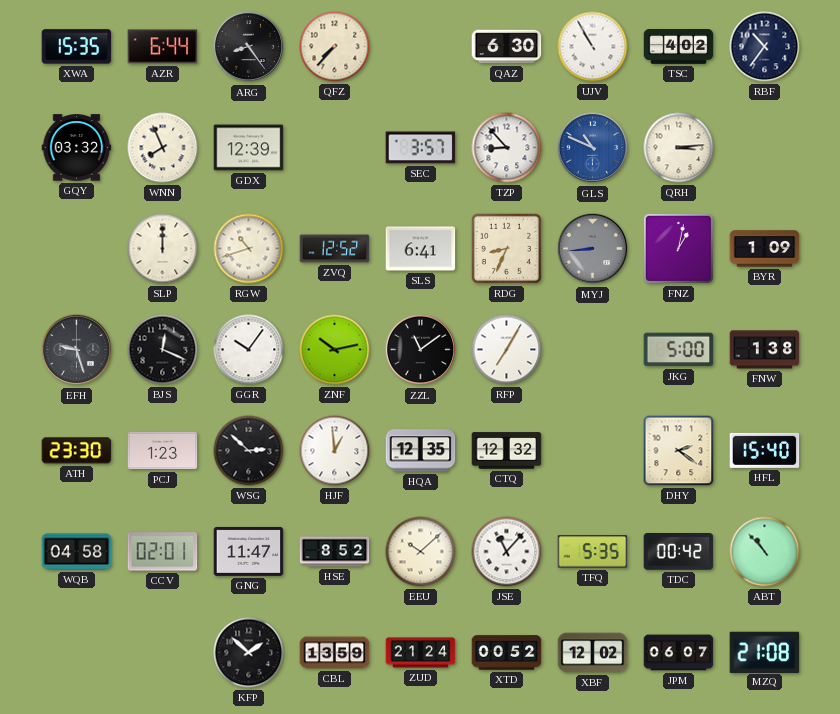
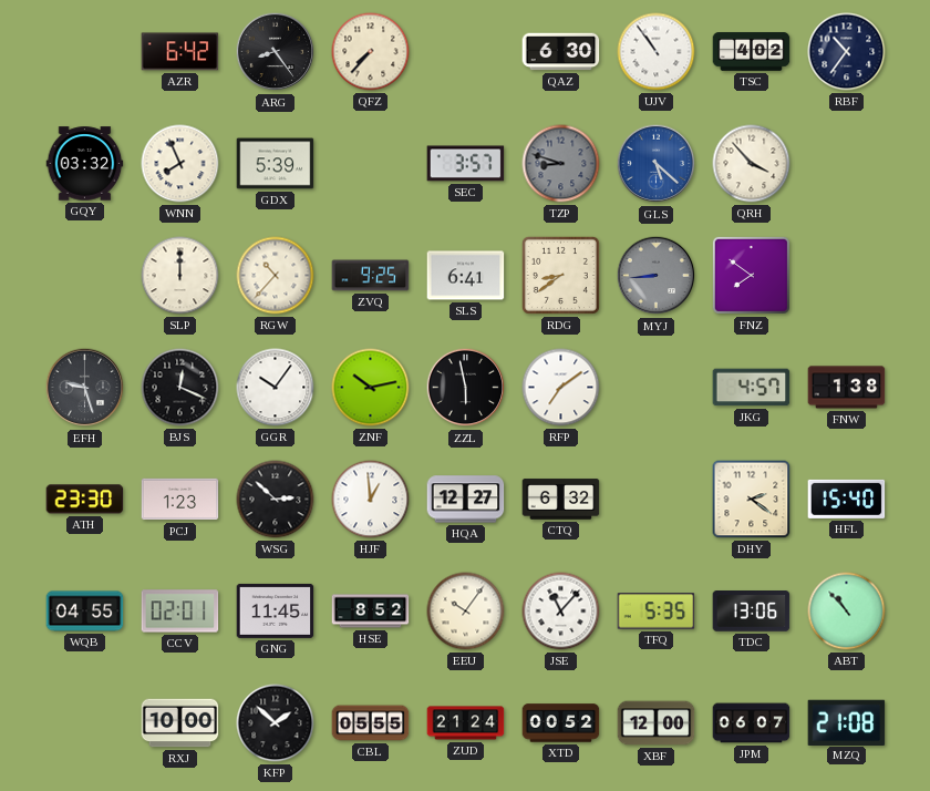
XWA: 15:35 -> none (77, 47)
AZR: 6:44 -> 6:42 (180, 52)
UJV: 10:55 -> 10:54 (657, 52)
GDX: 12:39 -> 5:39 (276, 164)
TZP: 8:53 -> 8:48 (561, 164)
TZP dial: white -> grey (561, 164)
GLS: 10:49 -> 5:22 (657, 164)
QRH: 3:14 -> 3:53 (752, 164)
RGW: 10:42 -> 10:37 (276, 276)
ZVQ: 12:52 -> 9:25 (371, 276)
RDG: 8:34 -> 8:39 (560, 275)
FNZ: 1:02 -> 7:51 (751, 275)
BYR: 1:09 -> none (765, 249)
ZZL: 11:09 -> 5:58 (466, 388)
RFP: 7:05 -> 7:09 (561, 388)
JKG: 5:00 -> 4:57 (752, 388)
HQA: 12:35 -> 12:27 (466, 500)
CTQ: 12:32 -> 6:32 (561, 500)
WQB: 04:58 -> 04:55 (85, 612)
GNG: 11:47 -> 11:45 (276, 610)
EEU: 10:08 -> 10:06 (466, 612)
TDC: 00:42 -> 13:06 (752, 612)
RXJ: none -> 10:00 (180, 723)
CBL: 13:59 -> 05:55 (371, 723)
XBF: 12:02 -> 12:00 (657, 723)
